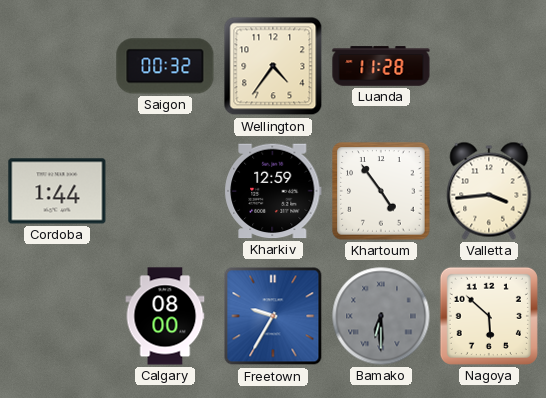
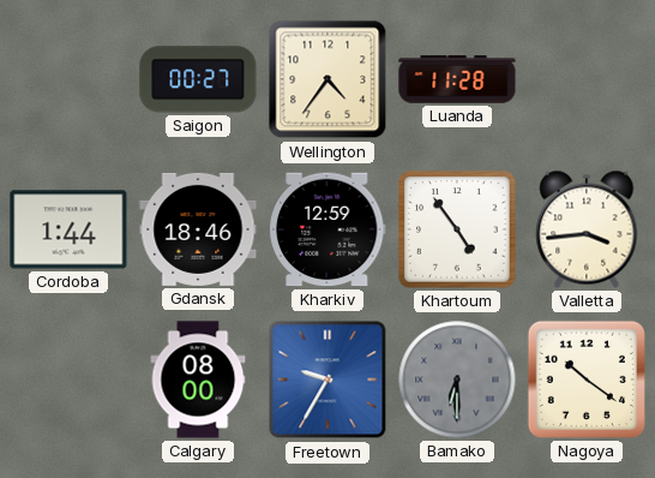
Saigon: 00:32 -> 00:27 (198, 79)
Gdansk: none -> 18:46 (198, 229)
Nagoya: 5:52 -> 10:21 (587, 380)
